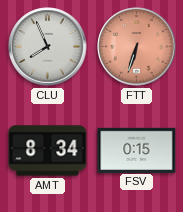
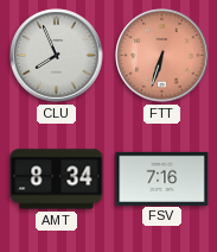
FSV: 0:15 -> 7:16 (162, 178)
